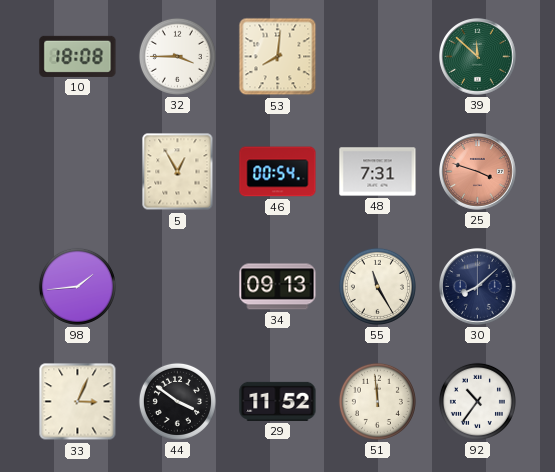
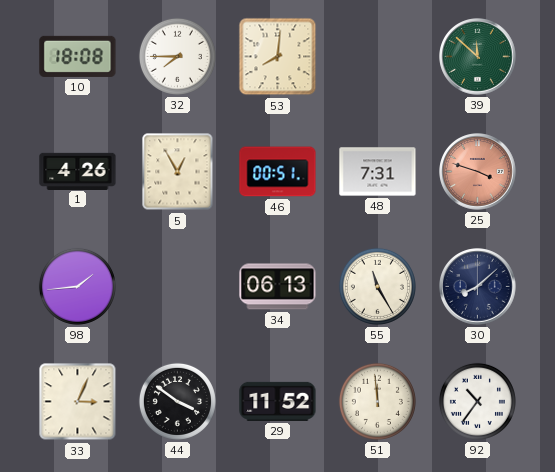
32: 3:45 -> 7:45 (177, 56)
1: none -> 4:26 (78, 171)
46: 00:54 -> 00:51 (278, 172)
34: 09:13 -> 06:13 (278, 287)
